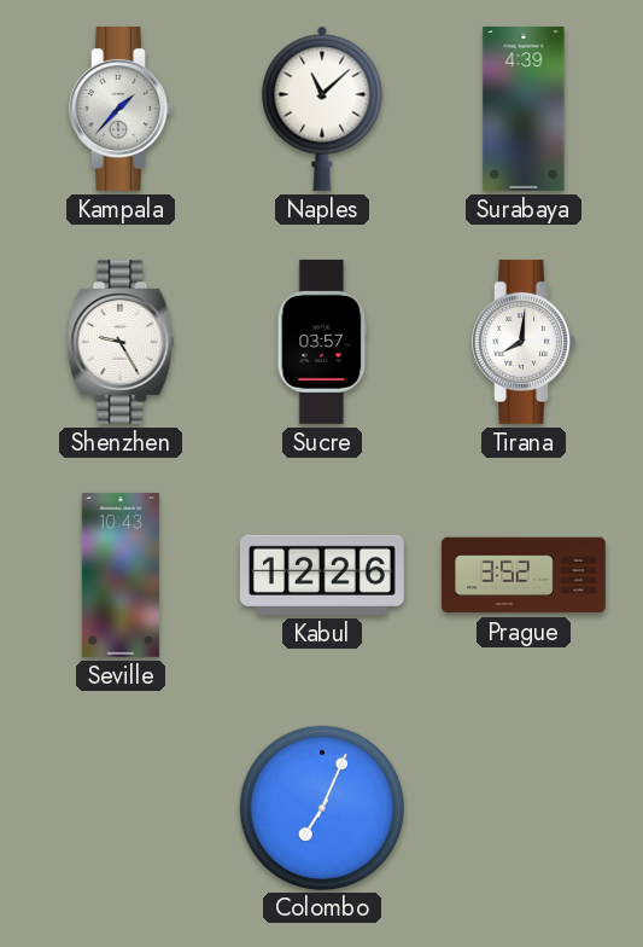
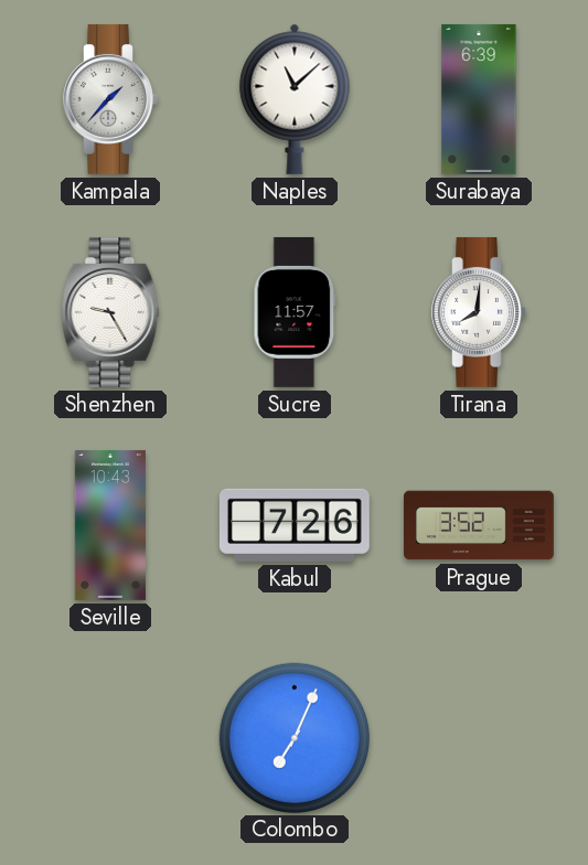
Surabaya: 4:39 -> 6:39 (479, 99)
Sucre: 03:57 -> 11:57 (295, 312)
Kabul: 12:26 -> 7:26 (295, 525)
